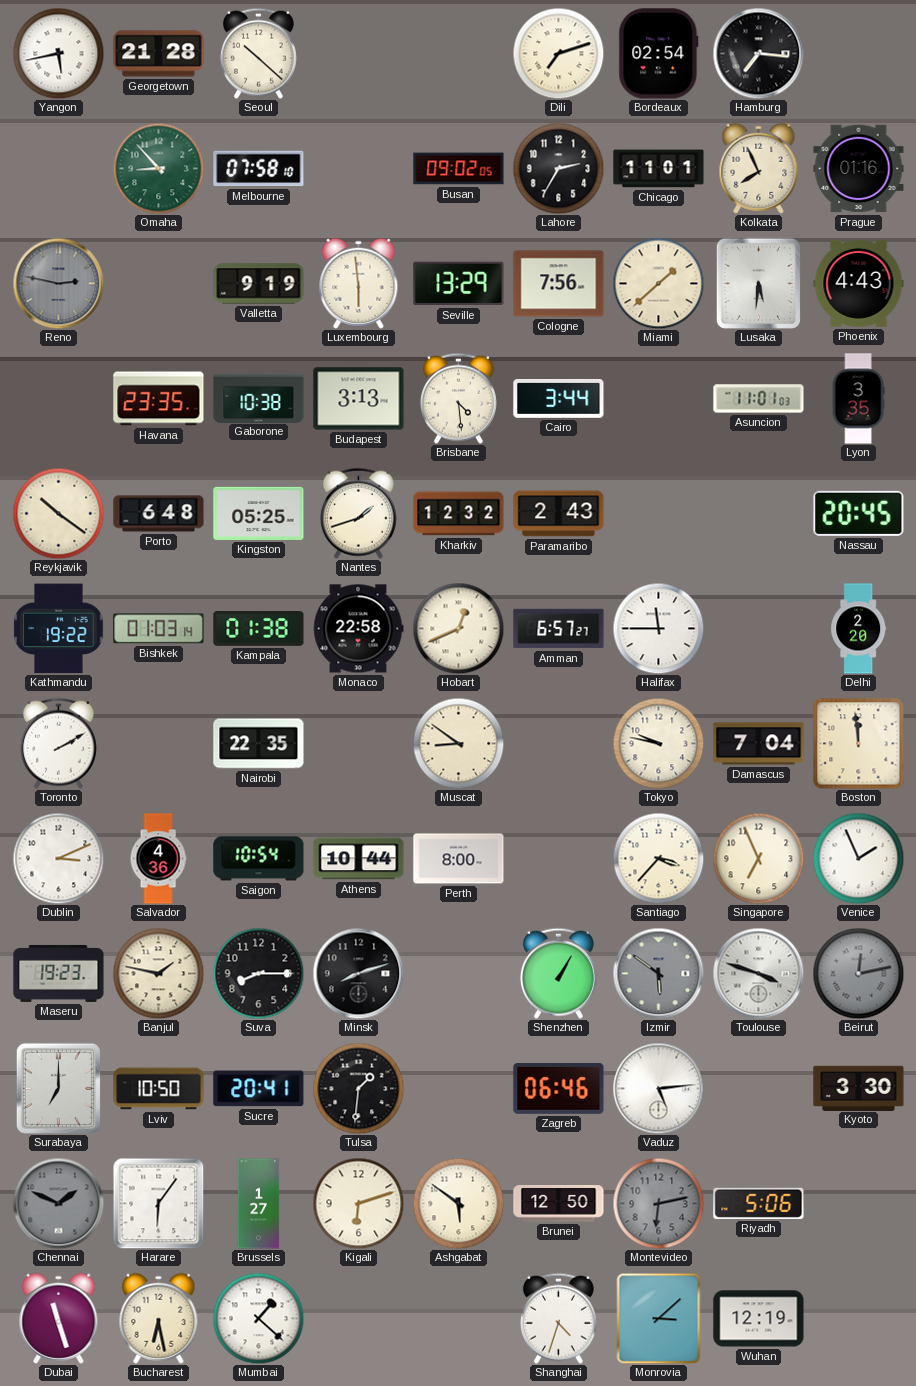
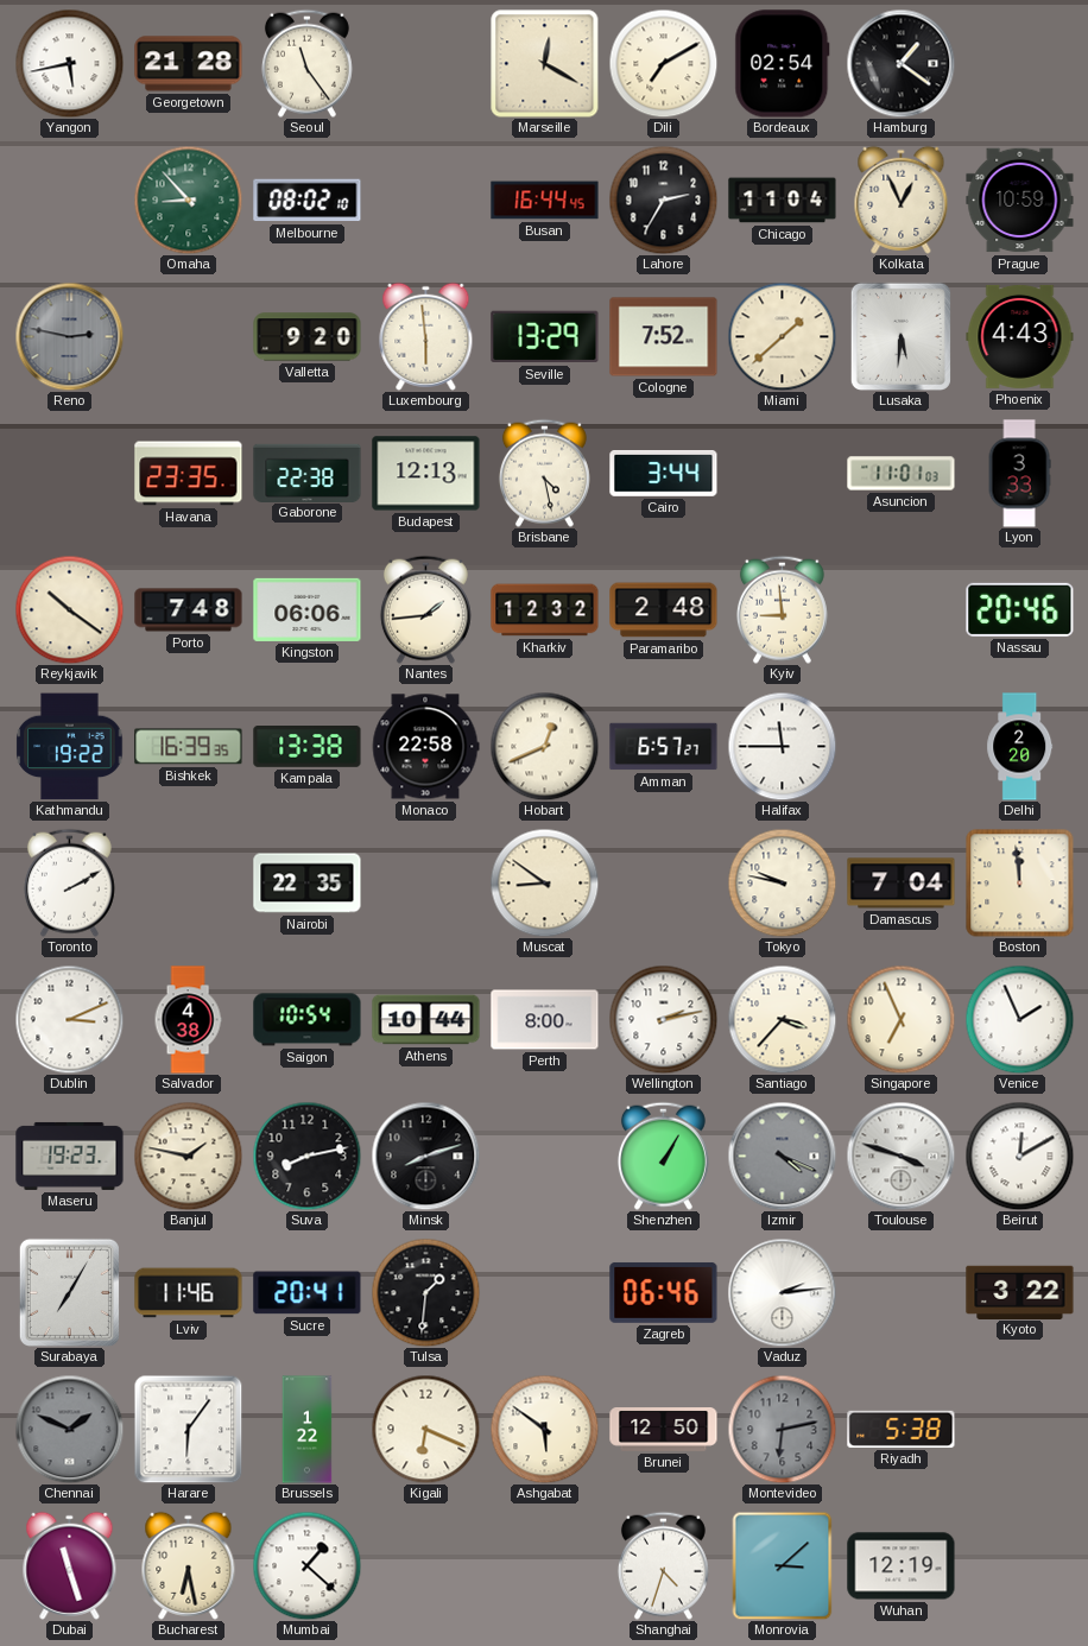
Seoul: 10:22 -> 11:24 (306, 63)
Marseille: none -> 12:20 (545, 64)
Dili: 7:12 -> 7:10 (663, 63)
Hamburg: 7:16 -> 1:21 (900, 63)
Melbourne: 07:58 -> 08:02 (308, 201)
Busan: 09:02 -> 16:44 (545, 201)
Chicago: 11:01 -> 11:04 (783, 201)
Kolkata: 7:56 -> 12:56 (902, 200)
Prague: 01:16 -> 10:59 (1020, 201)
Valletta: 9:19 -> 9:20 (308, 337)
Cologne: 7:56 -> 7:52 (664, 337)
Gaborone: 10:38 -> 22:38 (308, 473)
Budapest: 3:13 -> 12:13 (426, 474)
Brisbane: 4:29 -> 4:28 (544, 473)
Lyon: 3:35 -> 3:33 (1019, 474)
Porto: 6:48 -> 7:48 (189, 610)
Kingston: 05:25 -> 06:06 (308, 609)
Nantes: 1:42 -> 1:44 (425, 609)
Paramaribo: 2:43 -> 2:48 (664, 610)
Kyiv: none -> 8:59 (782, 609)
Nassau: 20:45 -> 20:46 (1020, 609)
Bishkek: 01:03 -> 16:39 (189, 747)
Kampala: 01:38 -> 13:38 (308, 747)
Salvador: 4:36 -> 4:38 (188, 1020)
Wellington: none -> 2:13 (663, 1019)
Suva: 8:15 -> 8:13 (306, 1156)
Izmir: 5:51 -> 4:19 (782, 1156)
Beirut: 12:13 -> 12:10 (1019, 1156)
Beirut dial: grey -> white (1019, 1156)
Surabaya: 7:00 -> 7:05 (69, 1292)
Lviv: 10:50 -> 11:46 (189, 1293)
Vaduz: 5:14 -> 2:14 (782, 1292)
Kyoto: 3:30 -> 3:22 (1020, 1292)
Brussels: 1:27 -> 1:22 (308, 1430)
Kigali: 6:12 -> 6:19 (425, 1429)
Riyadh: 5:06 -> 5:38 (902, 1429)
